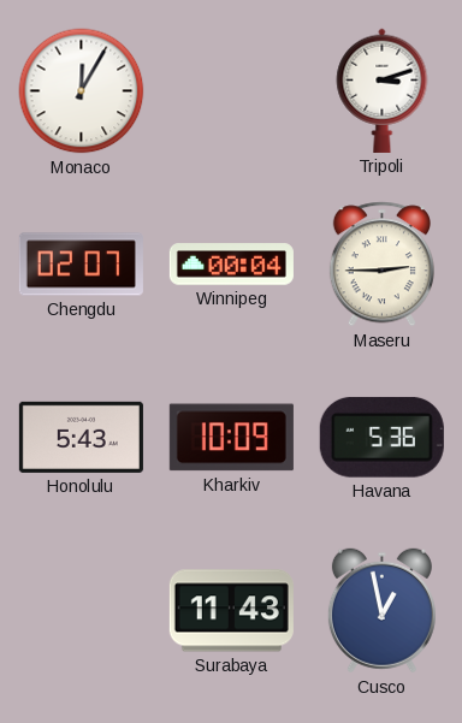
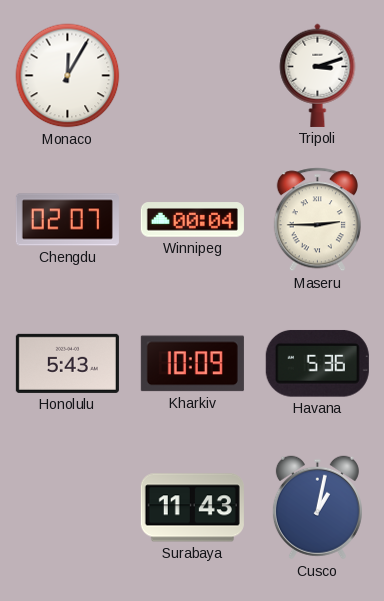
Cusco: 12:58 -> 1:02 (317, 508)
